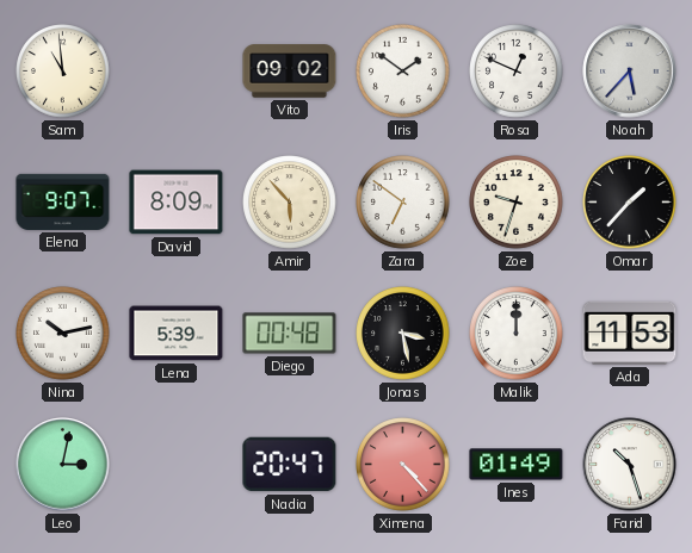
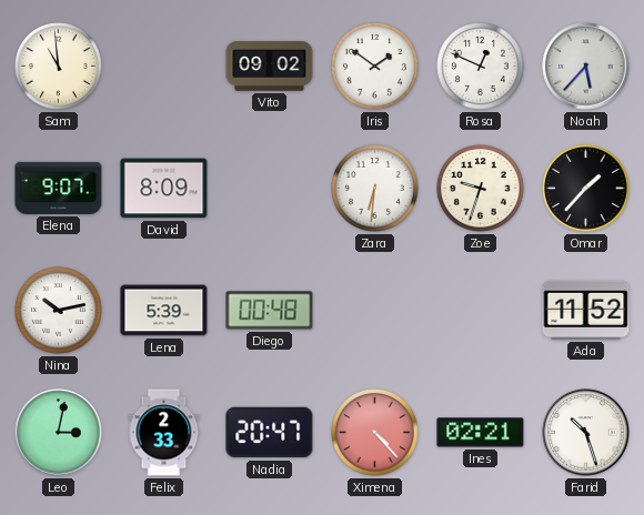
Amir: 5:53 -> none (290, 203)
Zara: 6:51 -> 6:31 (375, 189)
Jonas: 3:28 -> none (403, 334)
Malik: 12:00 -> none (517, 334)
Ada: 11:53 -> 11:52 (586, 310)
Felix: none -> 2:33 (164, 433)
Ines: 01:49 -> 02:21 (481, 433)
